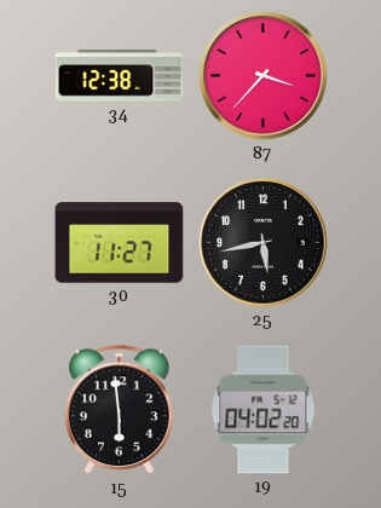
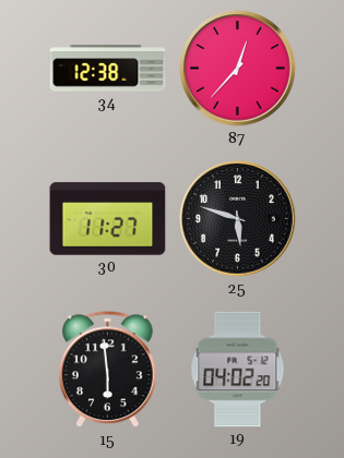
87: 3:37 -> 12:37 (238, 69)
25: 5:43 -> 5:48 (238, 219)
